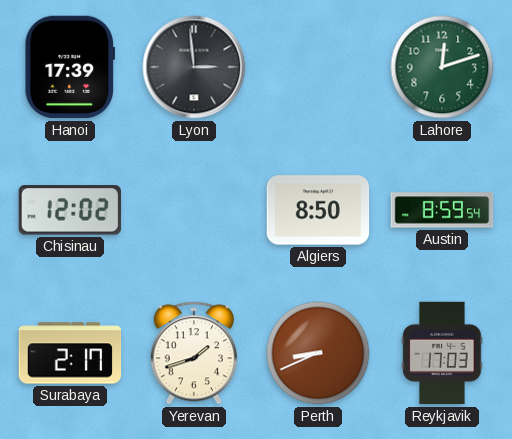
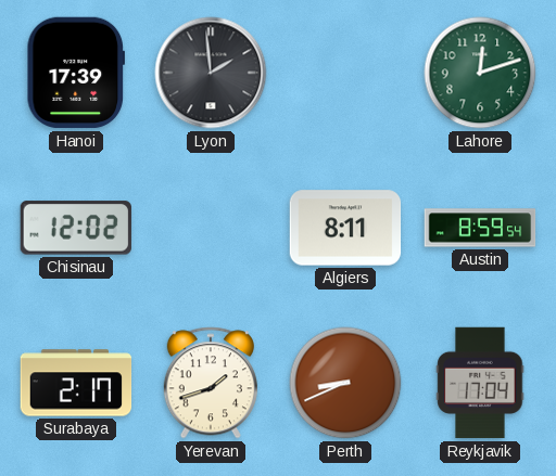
Lyon: 2:59 -> 1:59 (211, 73)
Algiers: 8:50 -> 8:11 (345, 228)
Reykjavik: 17:03 -> 17:04 (480, 383)
